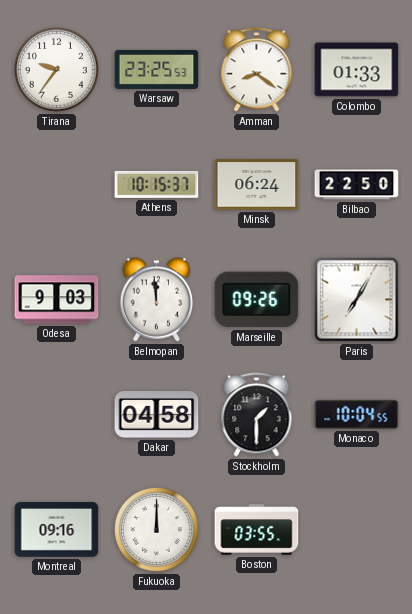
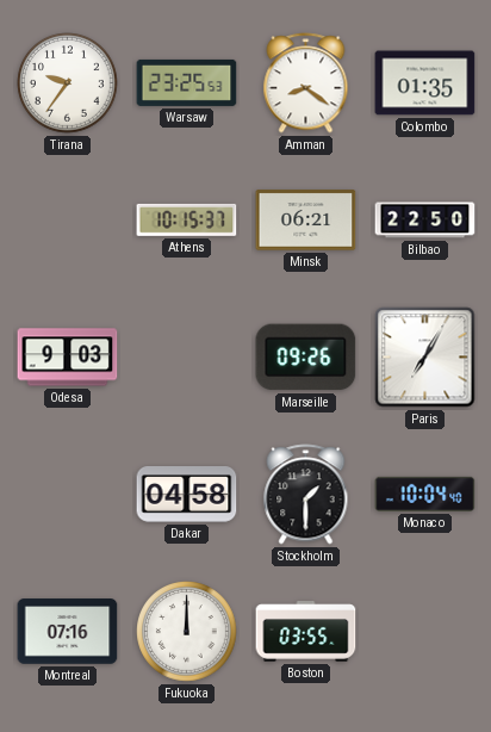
Colombo: 01:33 -> 01:35 (425, 83)
Minsk: 06:24 -> 06:21 (306, 221)
Belmopan: 11:59 -> none (157, 300)
Monaco: 10:04:55 -> 10:04:40 (425, 494)
Montreal: 09:16 -> 07:16 (68, 632)
